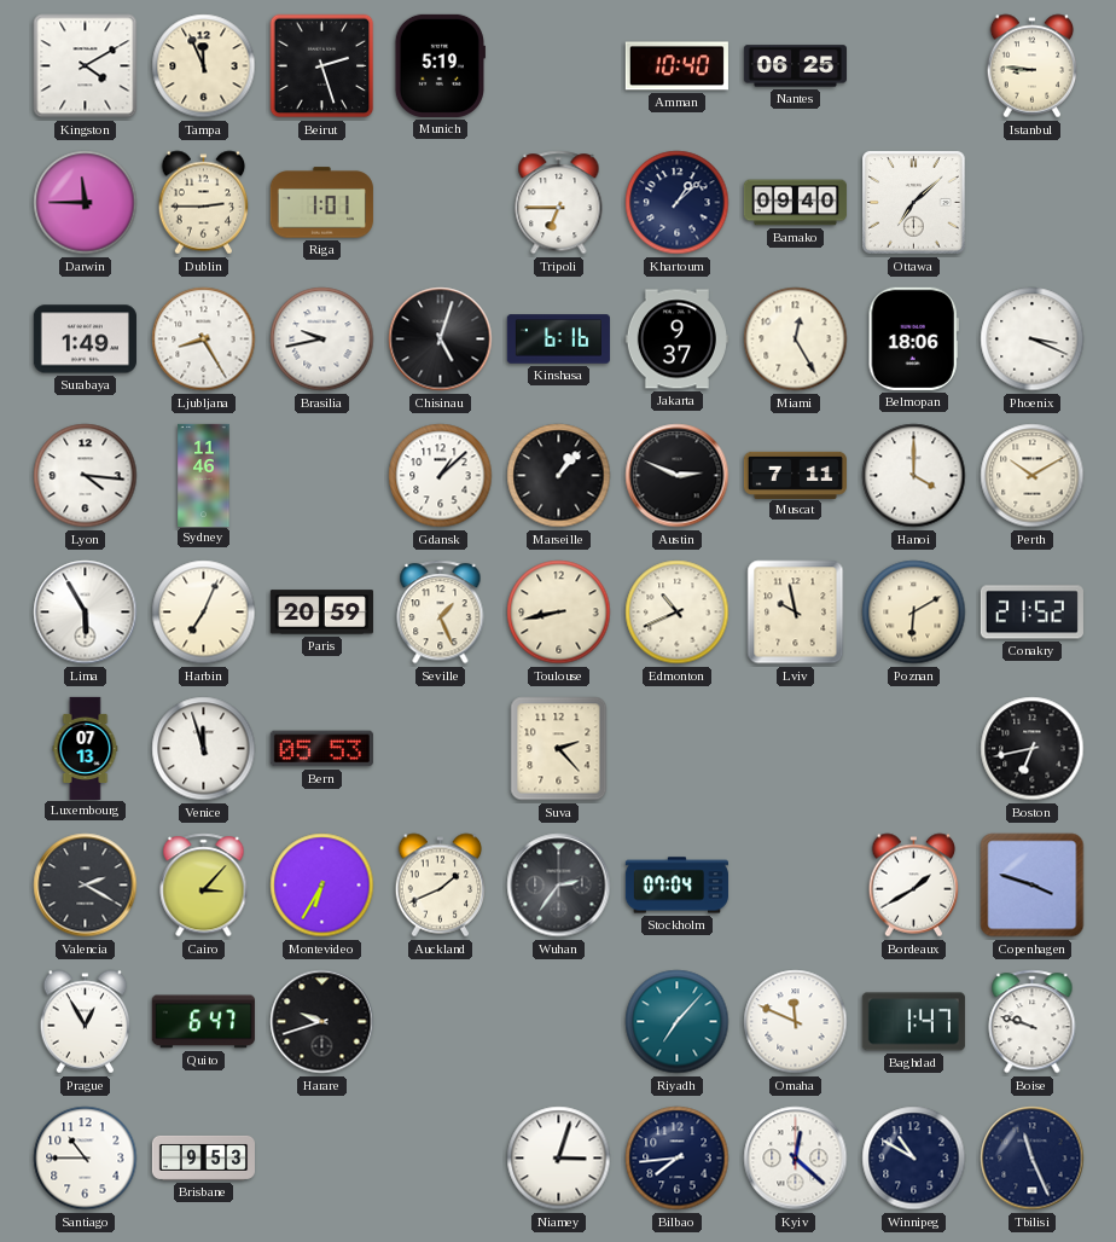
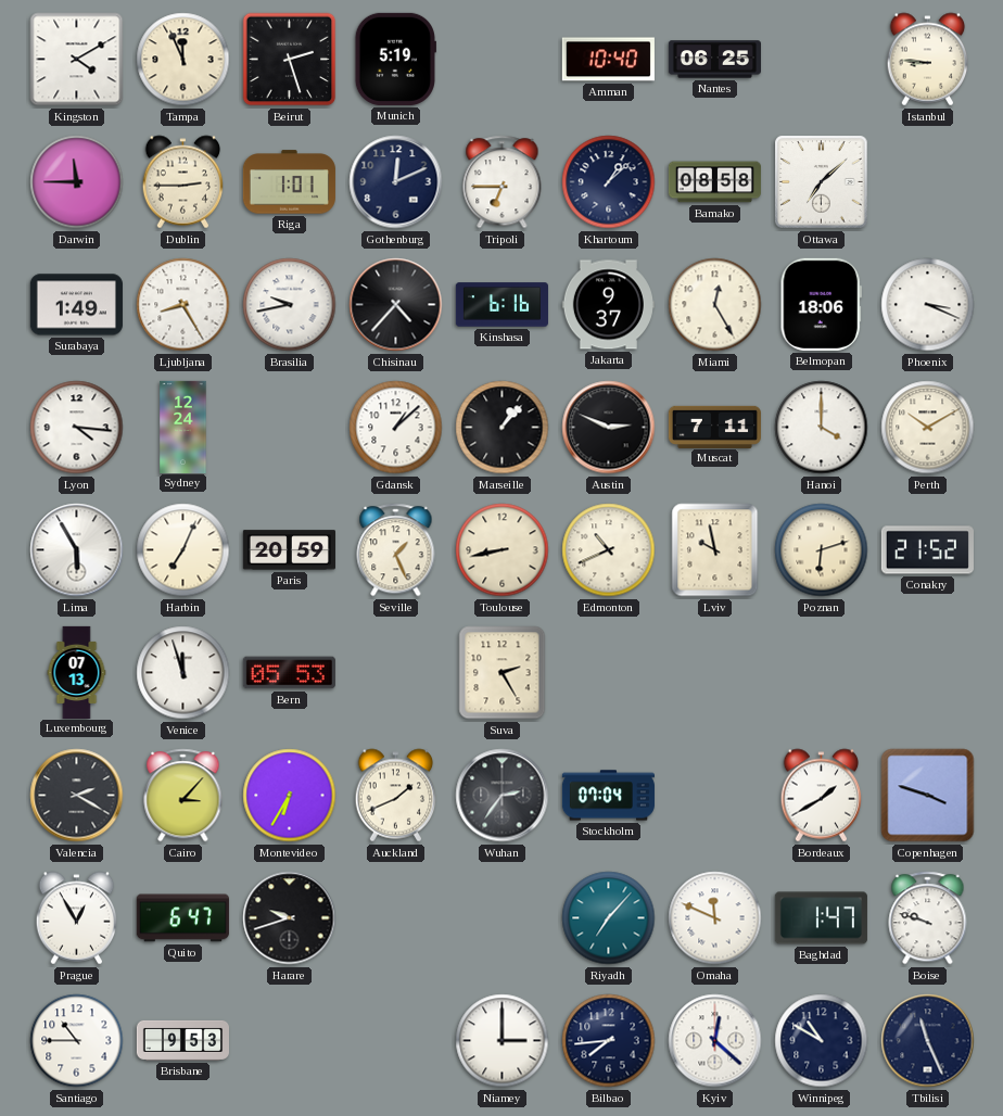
Gothenburg: none -> 12:11 (396, 182)
Bamako: 09:40 -> 08:58 (714, 182)
Chisinau: 5:03 -> 4:37 (396, 305)
Sydney: 11:46 -> 12:24 (183, 427)
Poznan: 6:10 -> 6:12 (822, 550)
Suva: 2:23 -> 2:25 (503, 673)
Boston: 6:43 -> none (1033, 749)
Niamey: 3:03 -> 3:00 (503, 1041)
